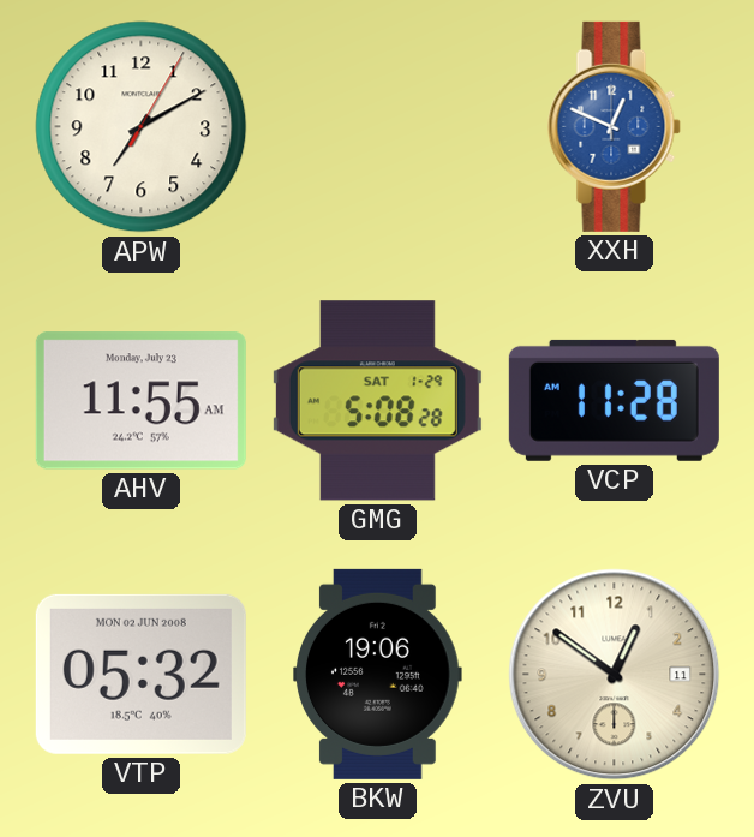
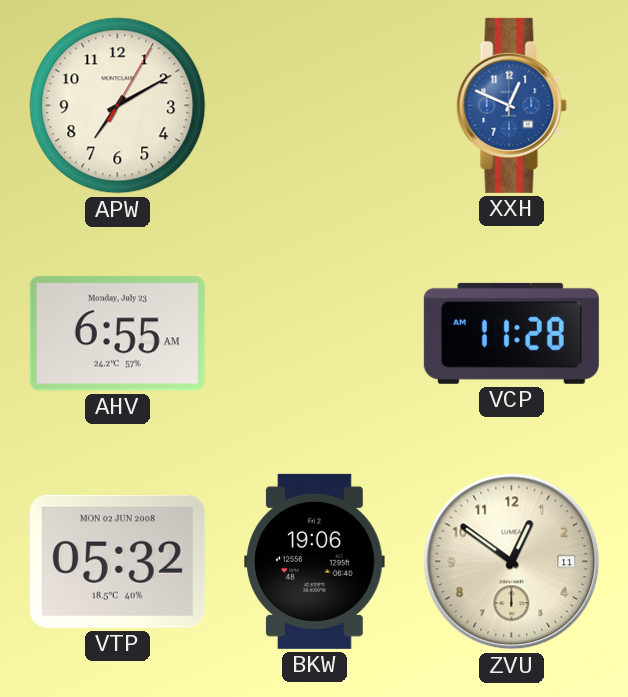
AHV: 11:55 -> 6:55 (117, 334)
GMG: 5:08 -> none (377, 401)
